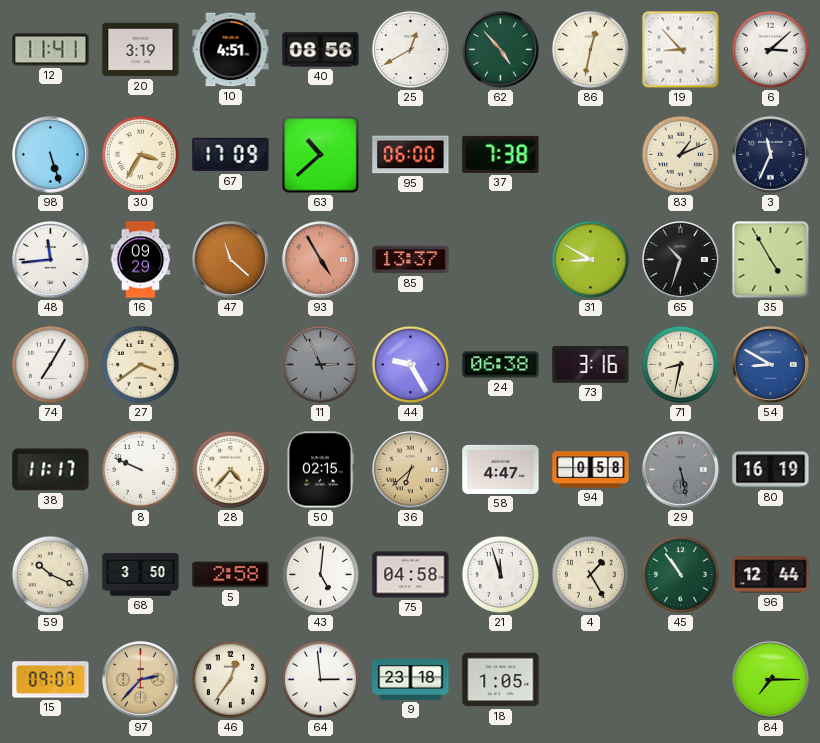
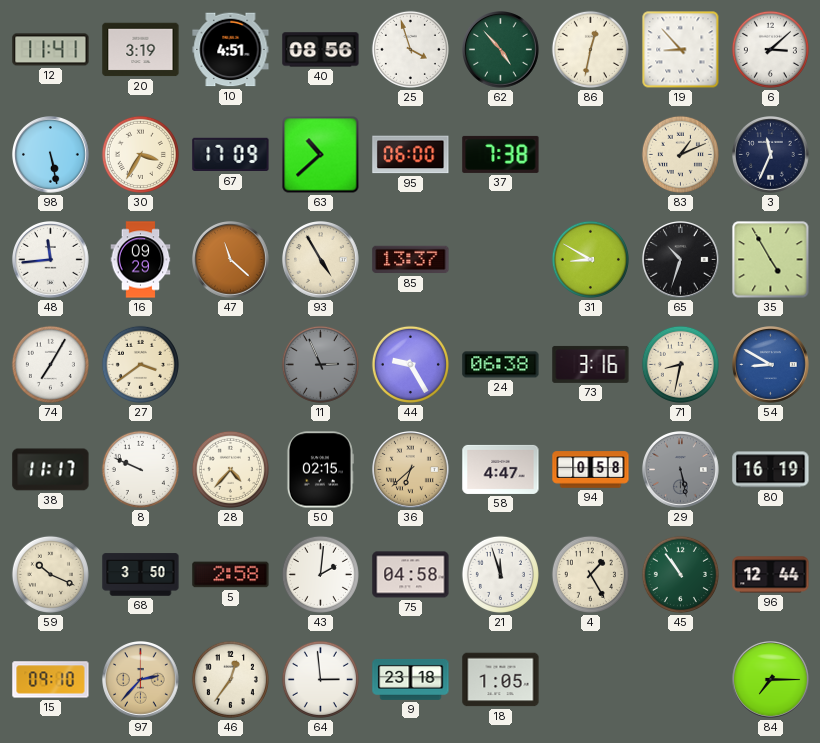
25: 12:40 -> 3:57 (410, 49)
98: 5:27 -> 5:28 (51, 155)
93 dial: salmon -> cream (321, 260)
43: 5:01 -> 2:01 (320, 574)
15: 09:07 -> 09:10 (51, 680)
